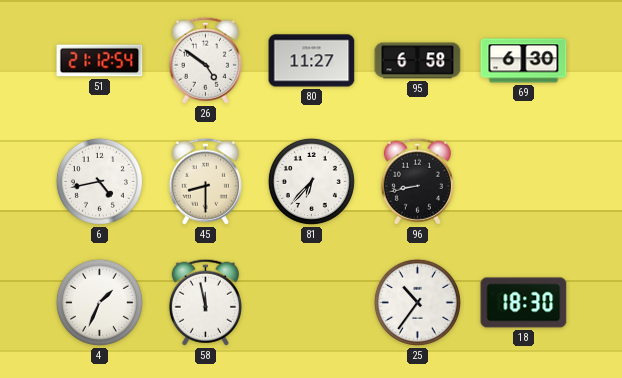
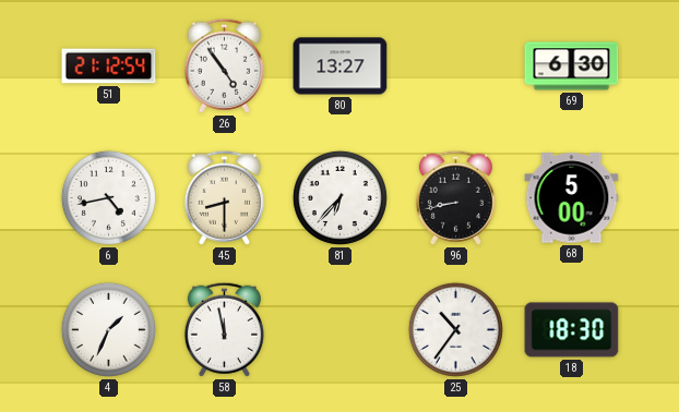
26: 4:51 -> 4:54 (224, 65)
80: 11:27 -> 13:27 (341, 66)
95: 6:58 -> none (418, 61)
68: none -> 5:00 (572, 198)
